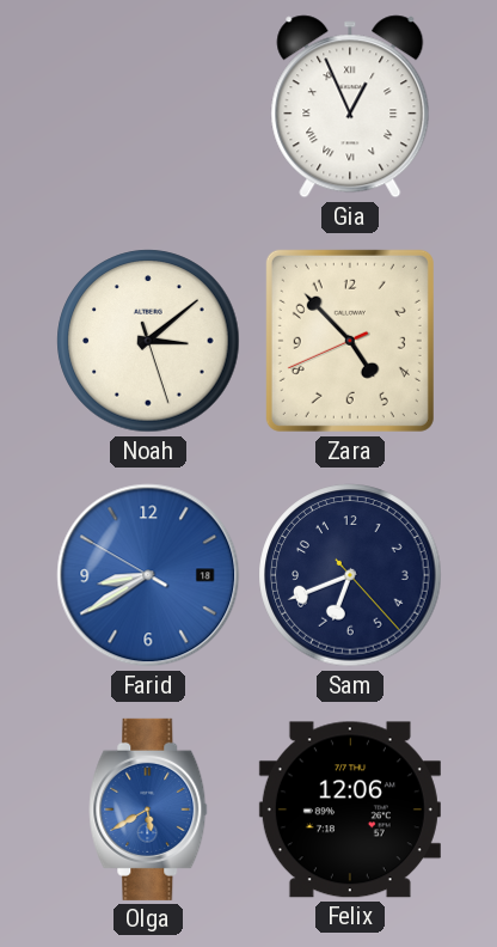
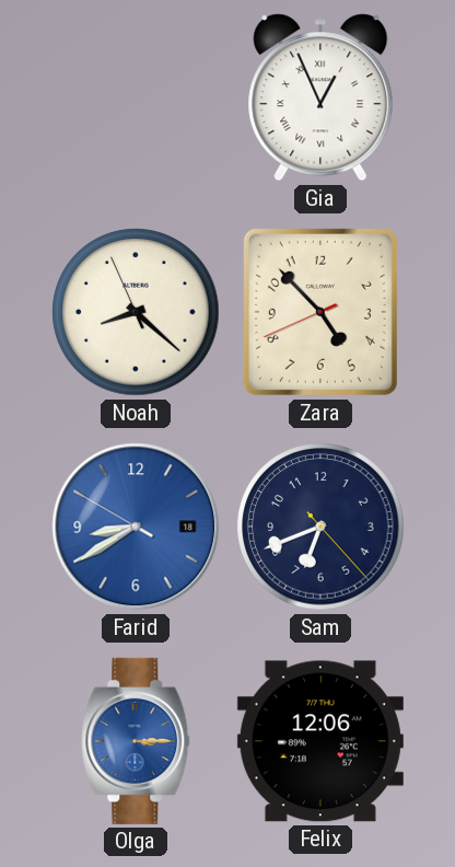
Noah: 3:08 -> 8:21 (136, 312)
Olga: 5:40 -> 3:15 (136, 741)
